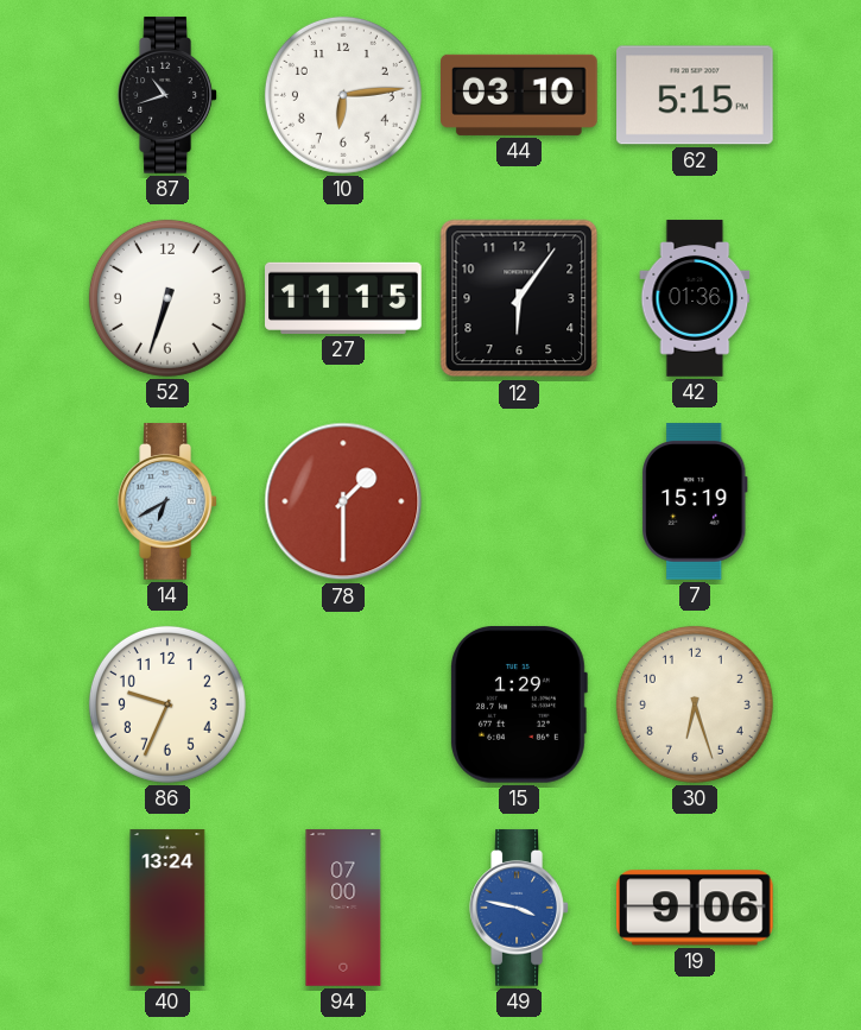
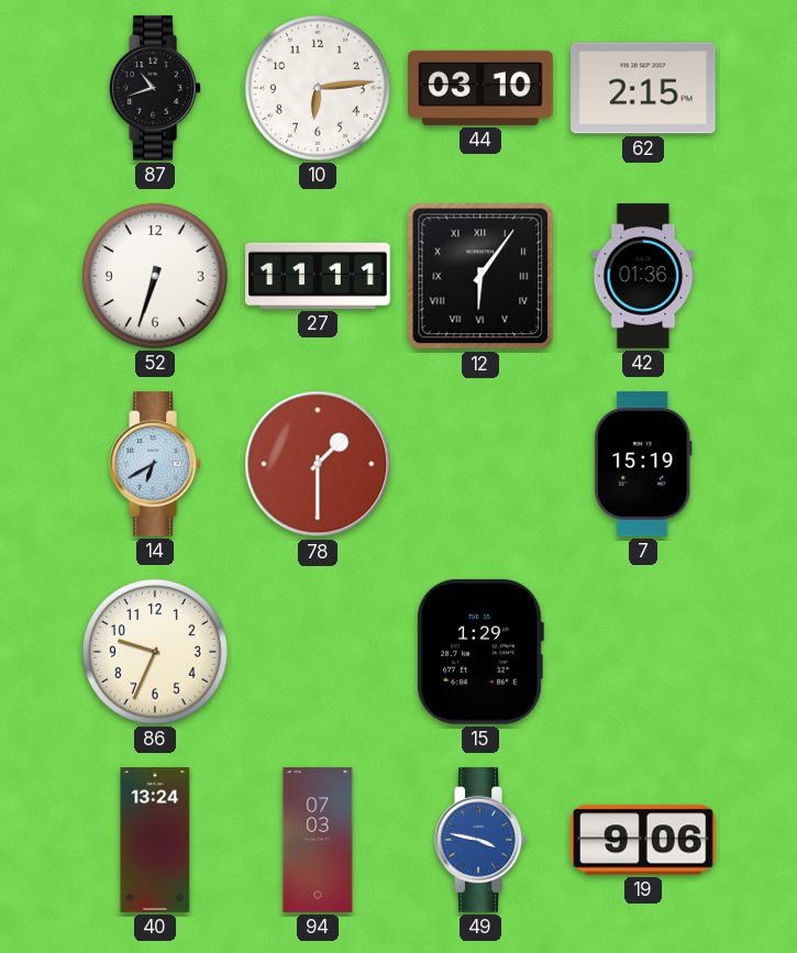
62: 5:15 -> 2:15 (644, 88)
27: 11:15 -> 11:11 (319, 276)
12 numerals: Arabic -> Roman (480, 276)
30: 6:27 -> none (695, 704)
94: 07:00 -> 07:03 (318, 840)
